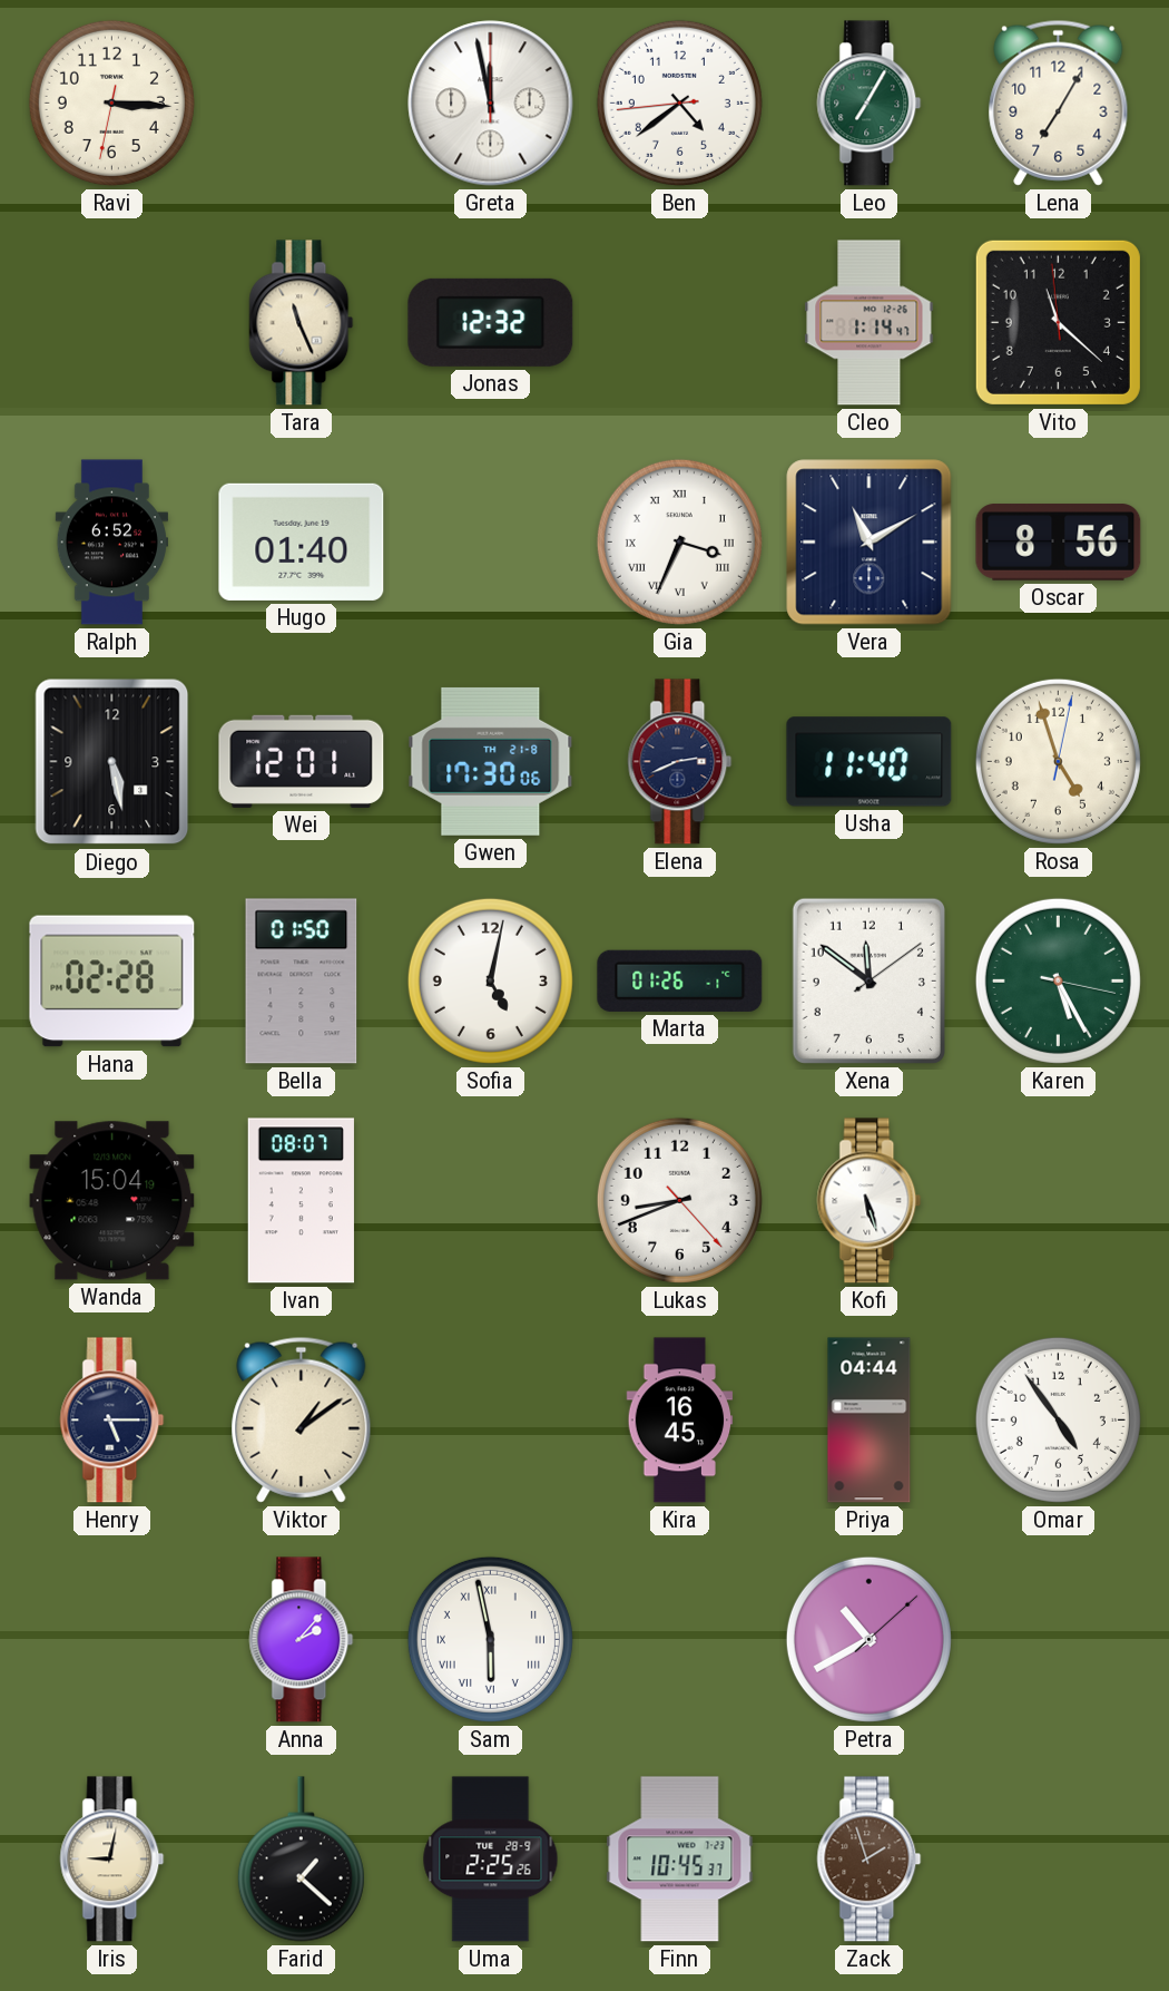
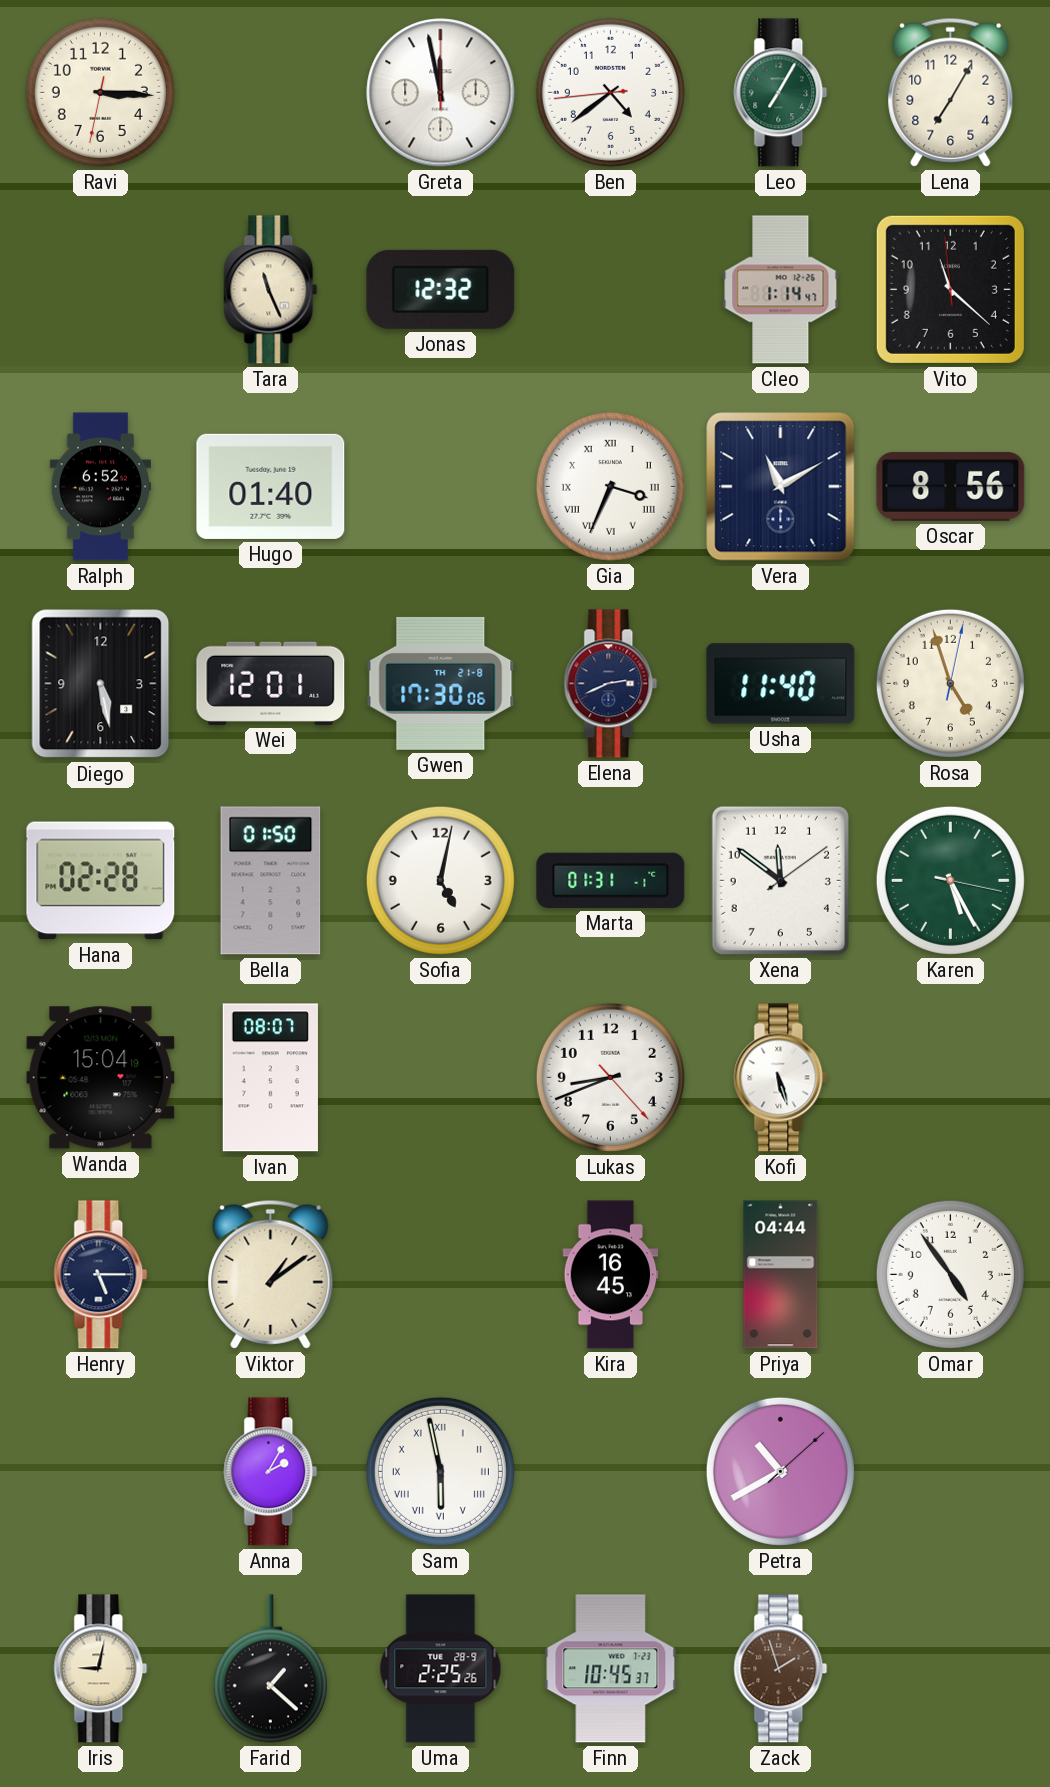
Marta: 01:26 -> 01:31 (611, 880)
Anna: 2:07 -> 2:05 (271, 1472)
